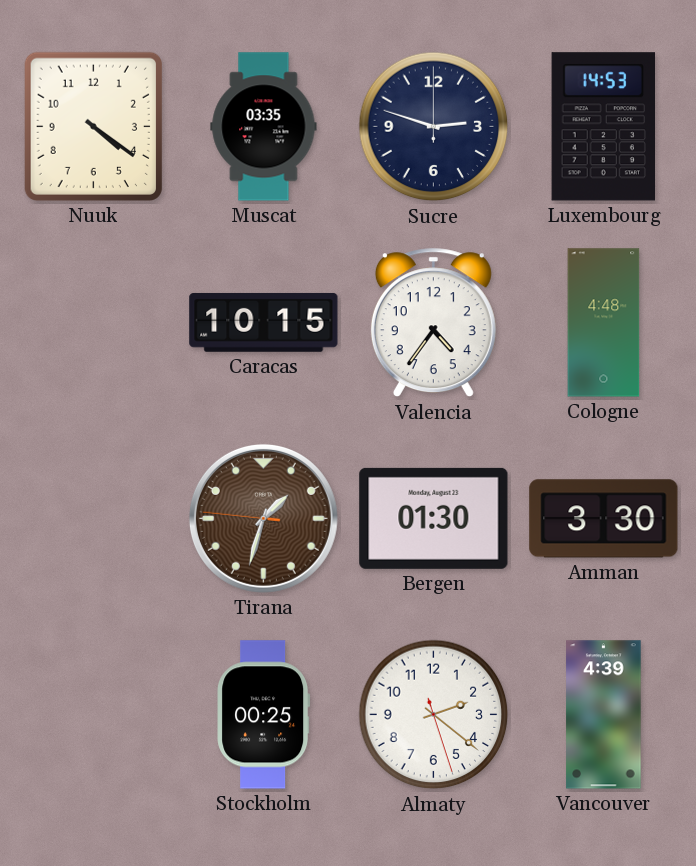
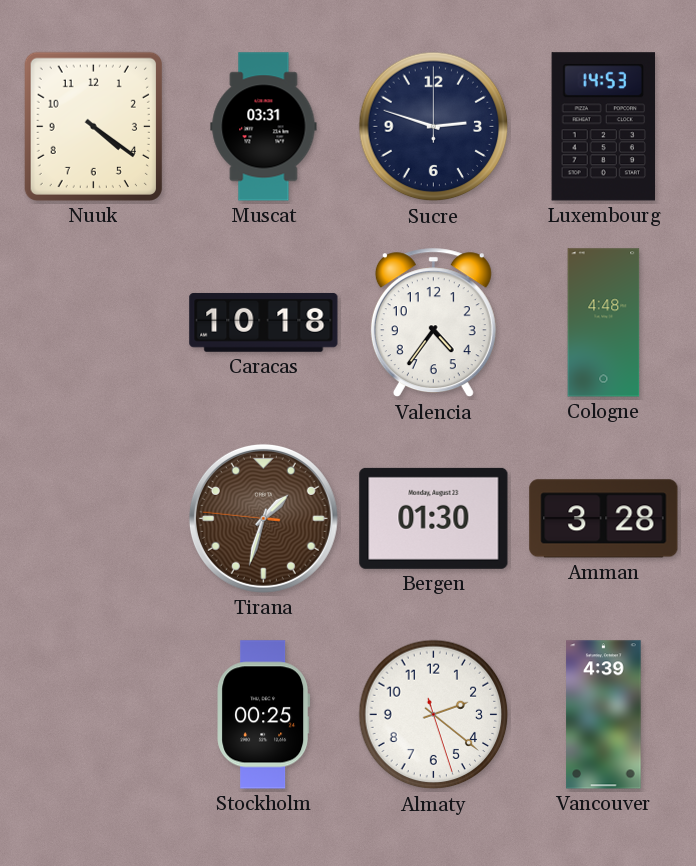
Muscat: 03:35 -> 03:31 (264, 127)
Caracas: 10:15 -> 10:18 (264, 322)
Amman: 3:30 -> 3:28 (604, 519)
